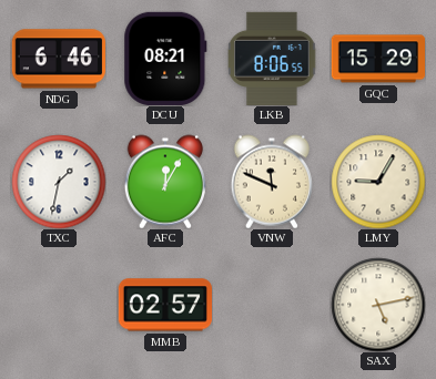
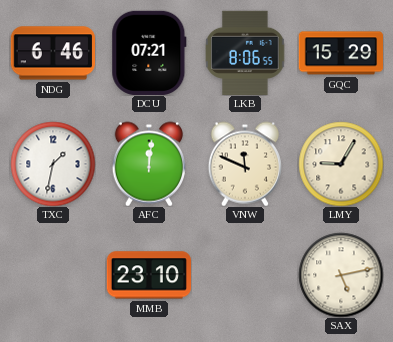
DCU: 08:21 -> 07:21 (149, 52)
AFC: 12:05 -> 12:01 (149, 164)
MMB: 02:57 -> 23:10 (148, 275)
